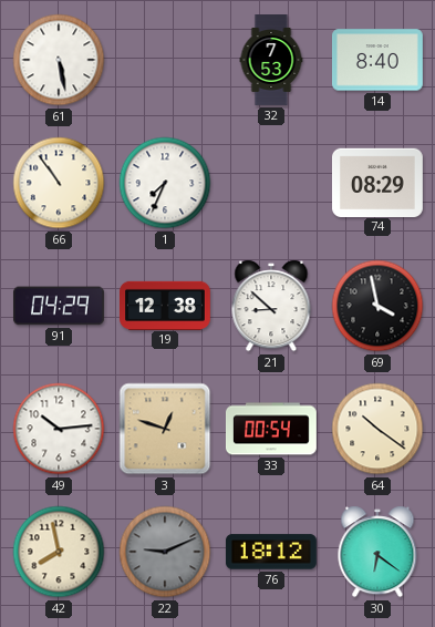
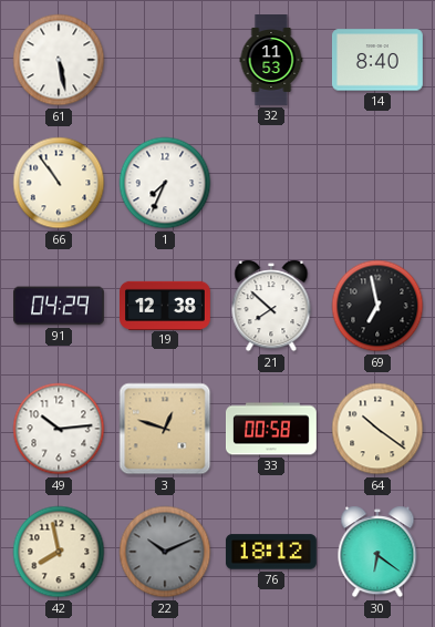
32: 7:53 -> 11:53 (271, 61)
74: 08:29 -> none (377, 182)
21: 8:52 -> 7:52 (271, 306)
69: 3:58 -> 6:58 (377, 306)
33: 00:54 -> 00:58 (271, 429)
22: 9:11 -> 10:11 (165, 552)
